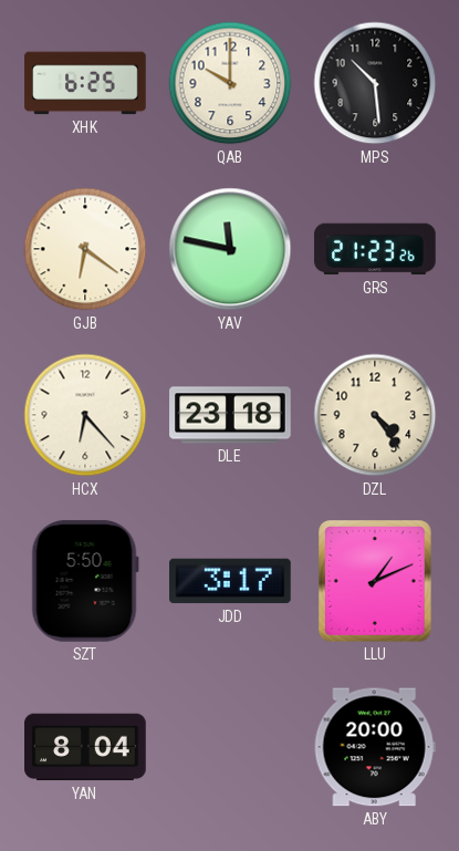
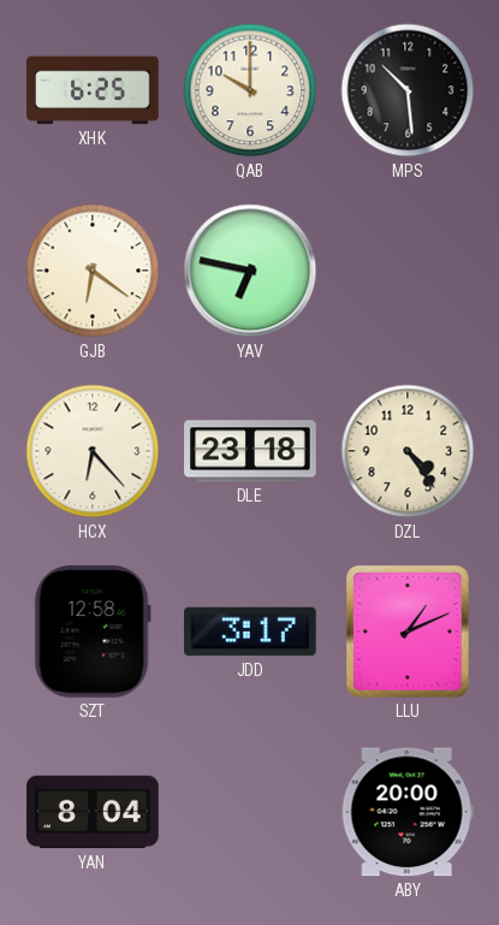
YAV: 11:47 -> 6:47 (250, 271)
GRS: 21:23 -> none (375, 249)
SZT: 5:50 -> 12:58 (93, 632)
